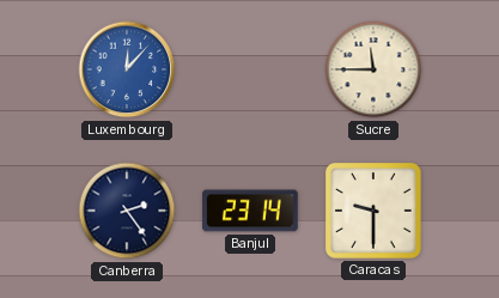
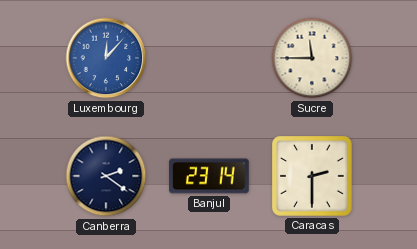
Canberra: 2:24 -> 2:21 (106, 176)
Caracas: 9:30 -> 2:30 (313, 177)
